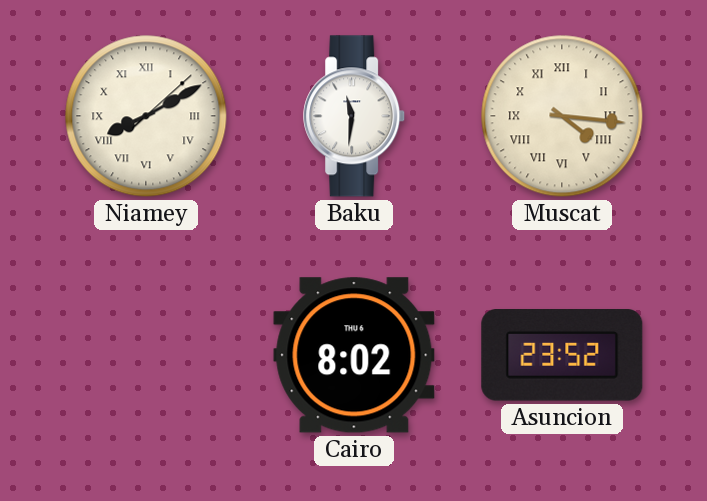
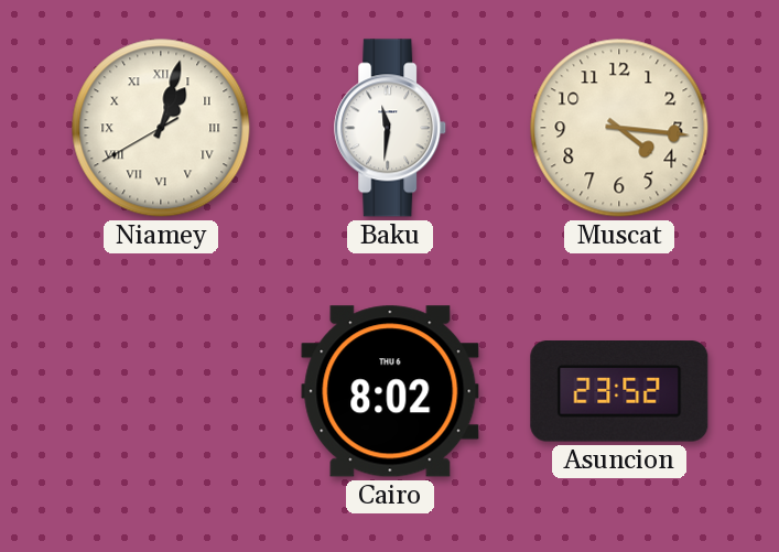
Niamey: 8:10 -> 1:02 (161, 128)
Muscat numerals: Roman -> Arabic (619, 128)
